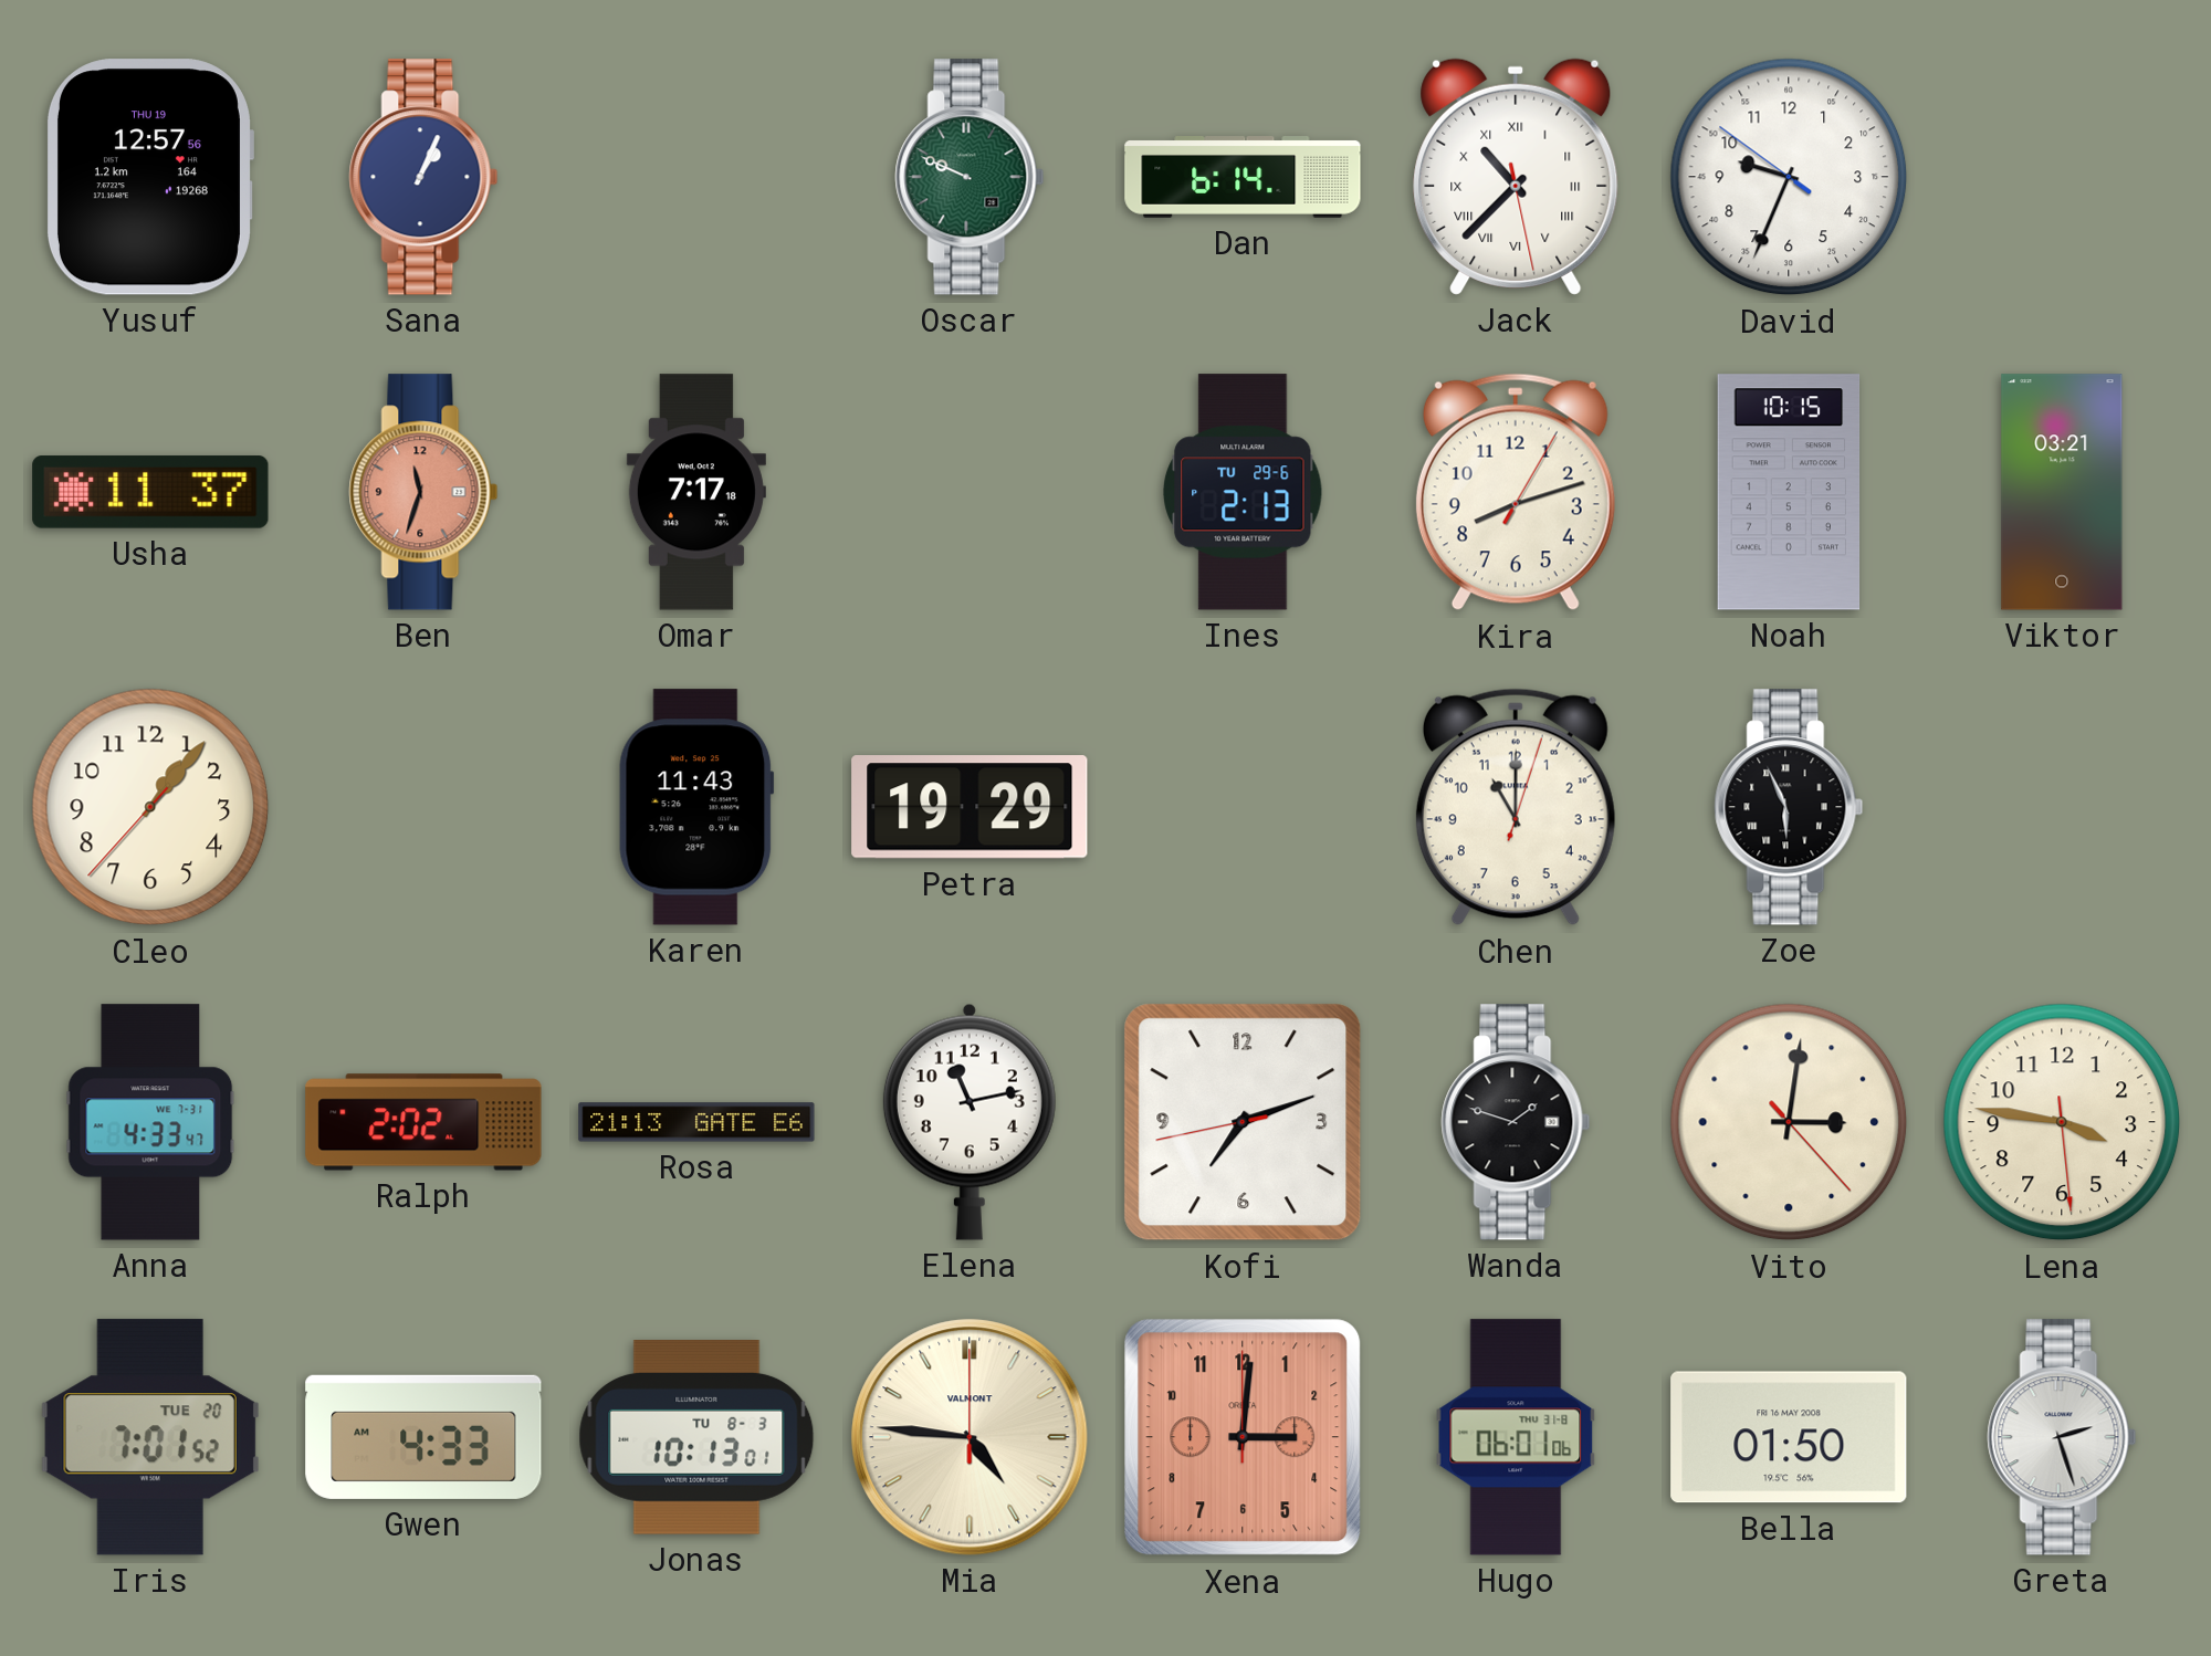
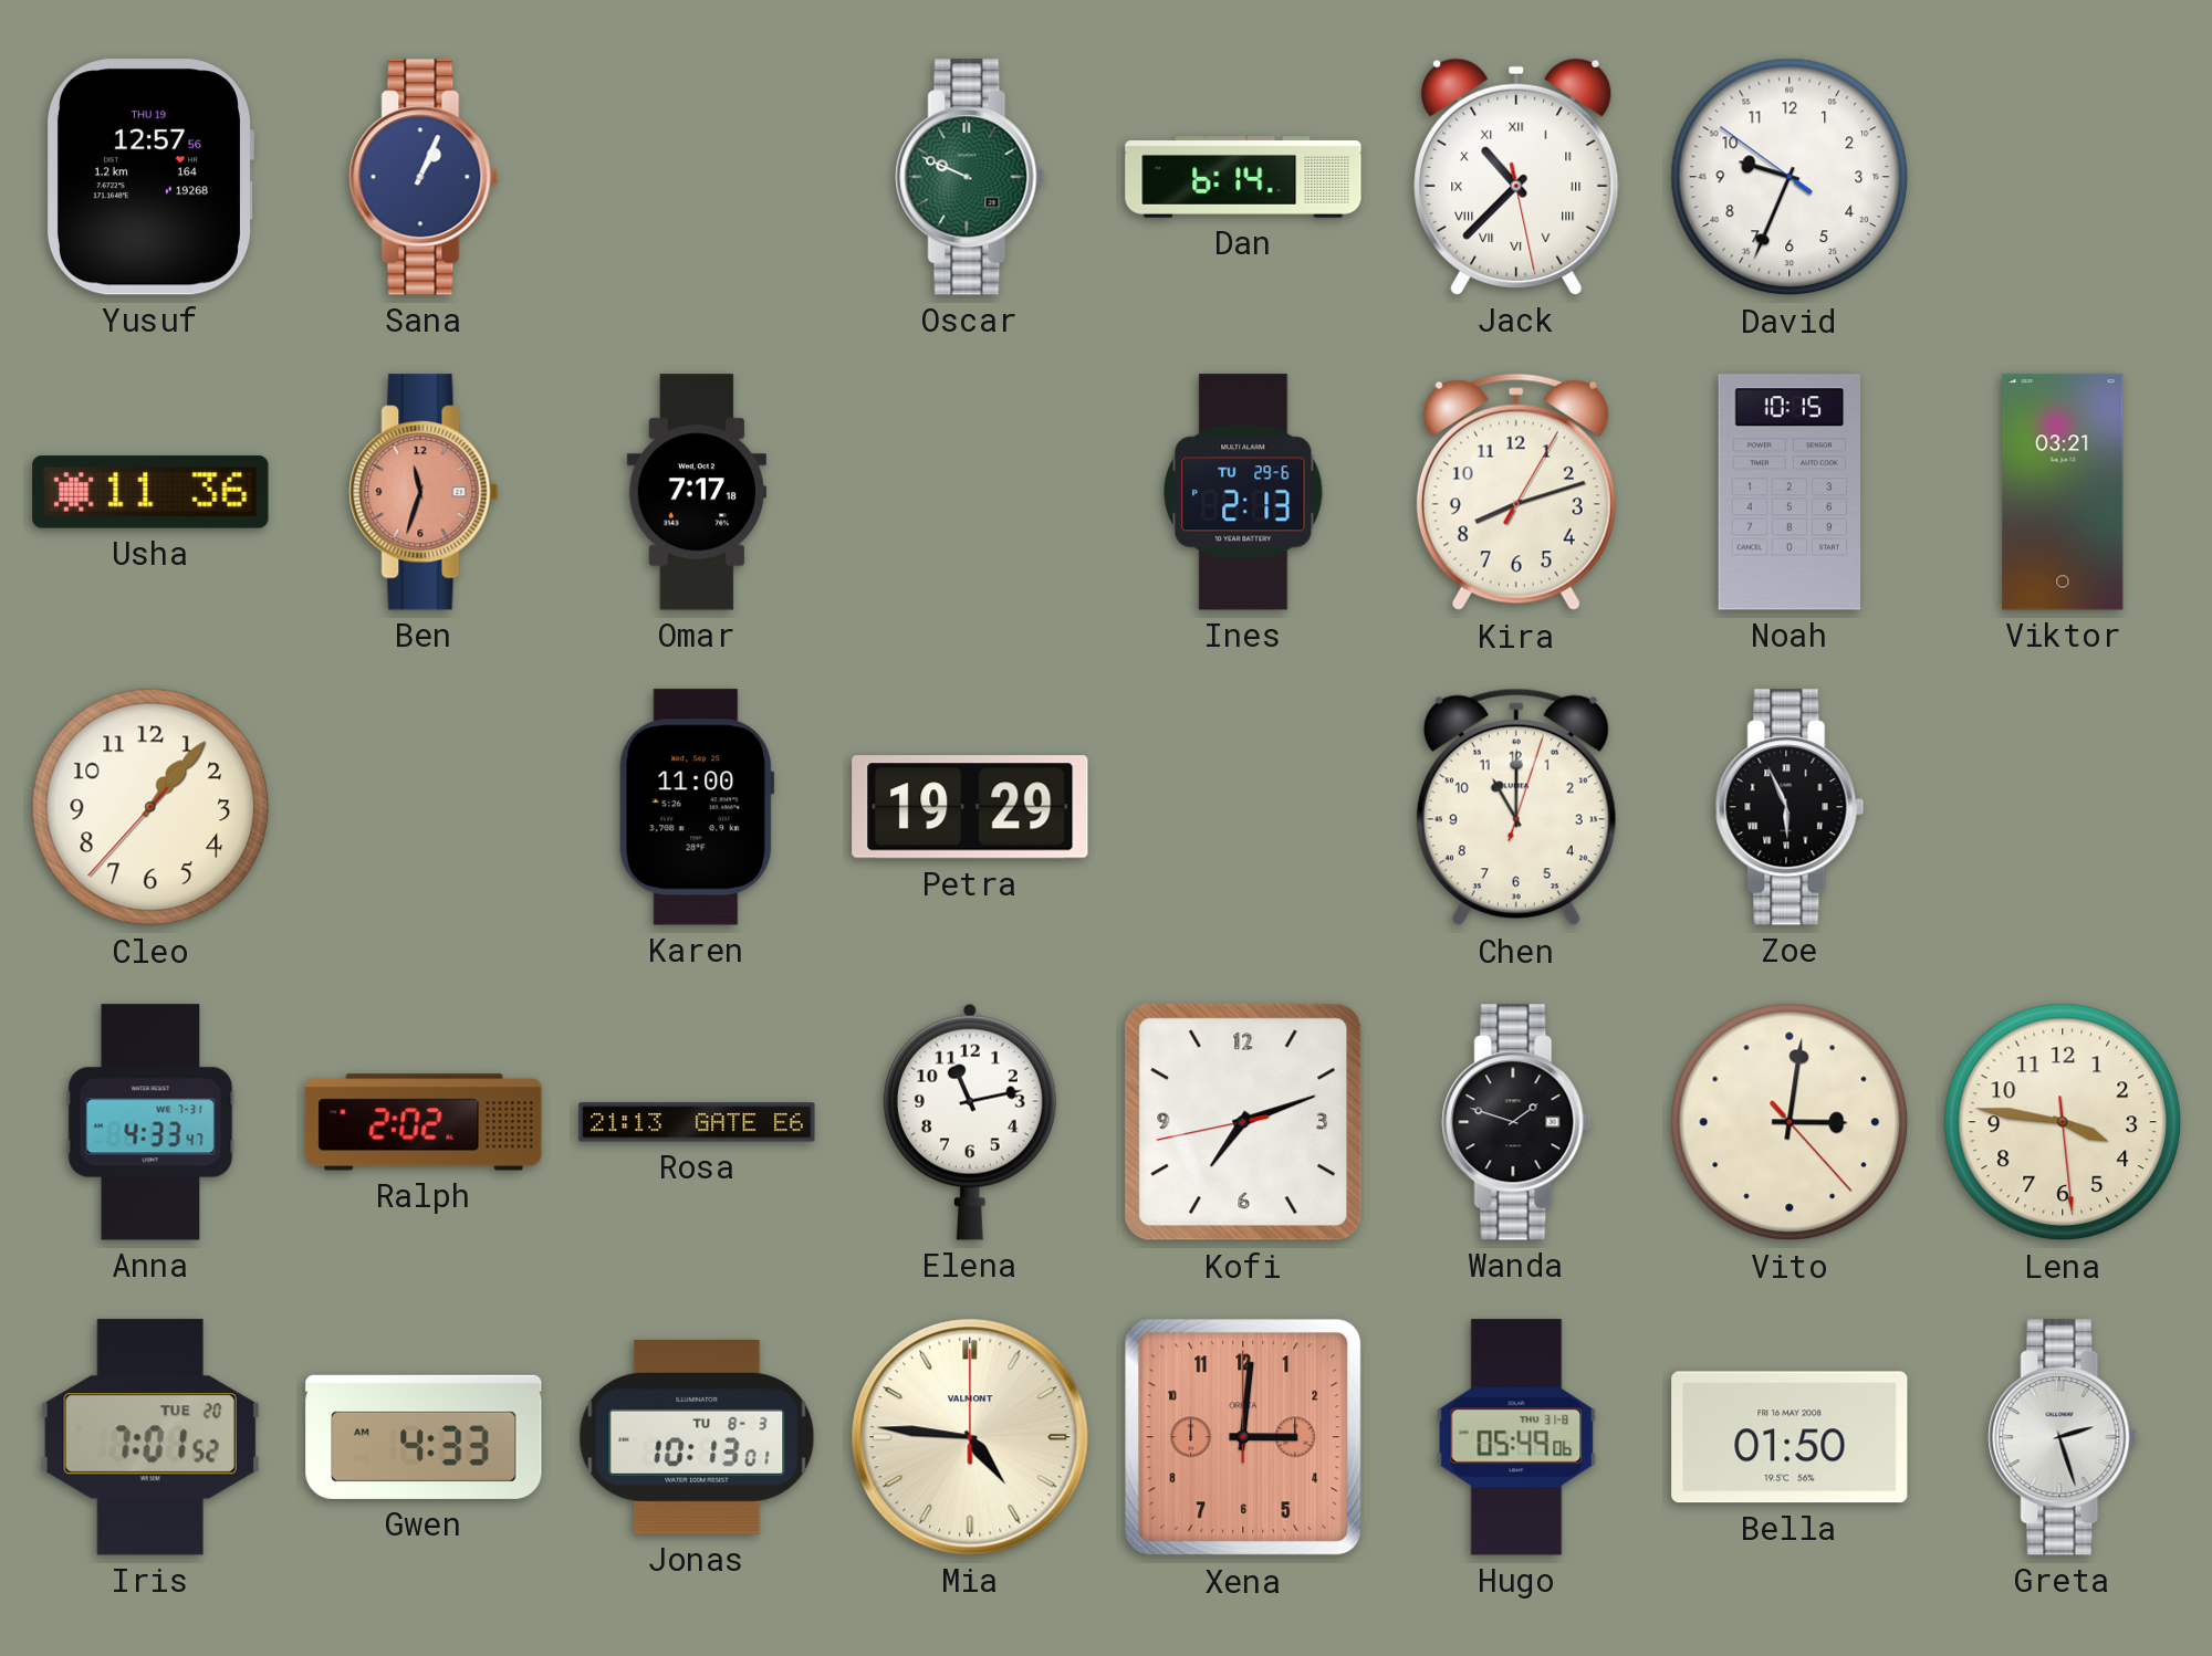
Usha: 11:37 -> 11:36 (150, 492)
Karen: 11:43 -> 11:00 (697, 807)
Hugo: 06:01 -> 05:49 (1516, 1437)
